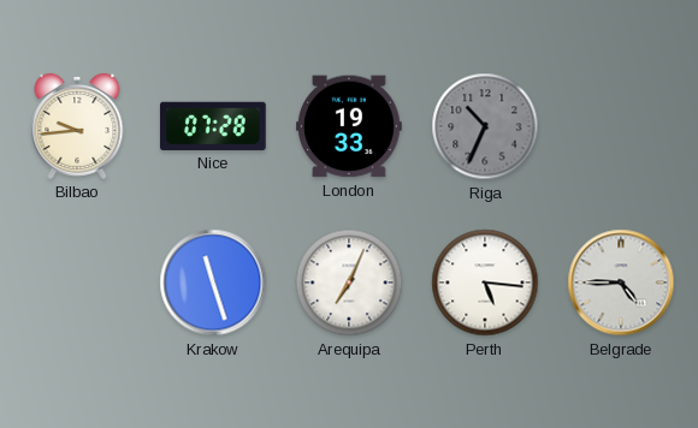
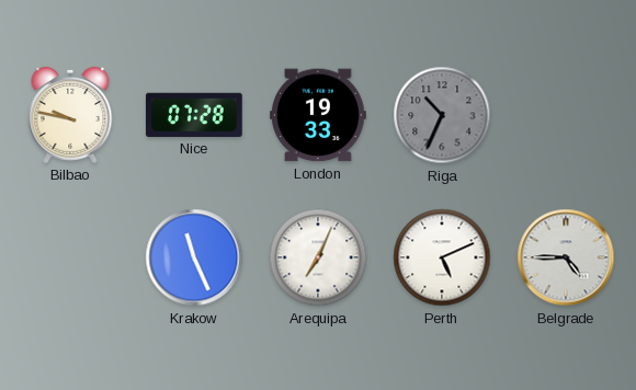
Bilbao: 9:44 -> 9:47 (70, 115)
Krakow: 11:27 -> 11:26 (194, 257)
Perth: 5:16 -> 5:11 (442, 257)
